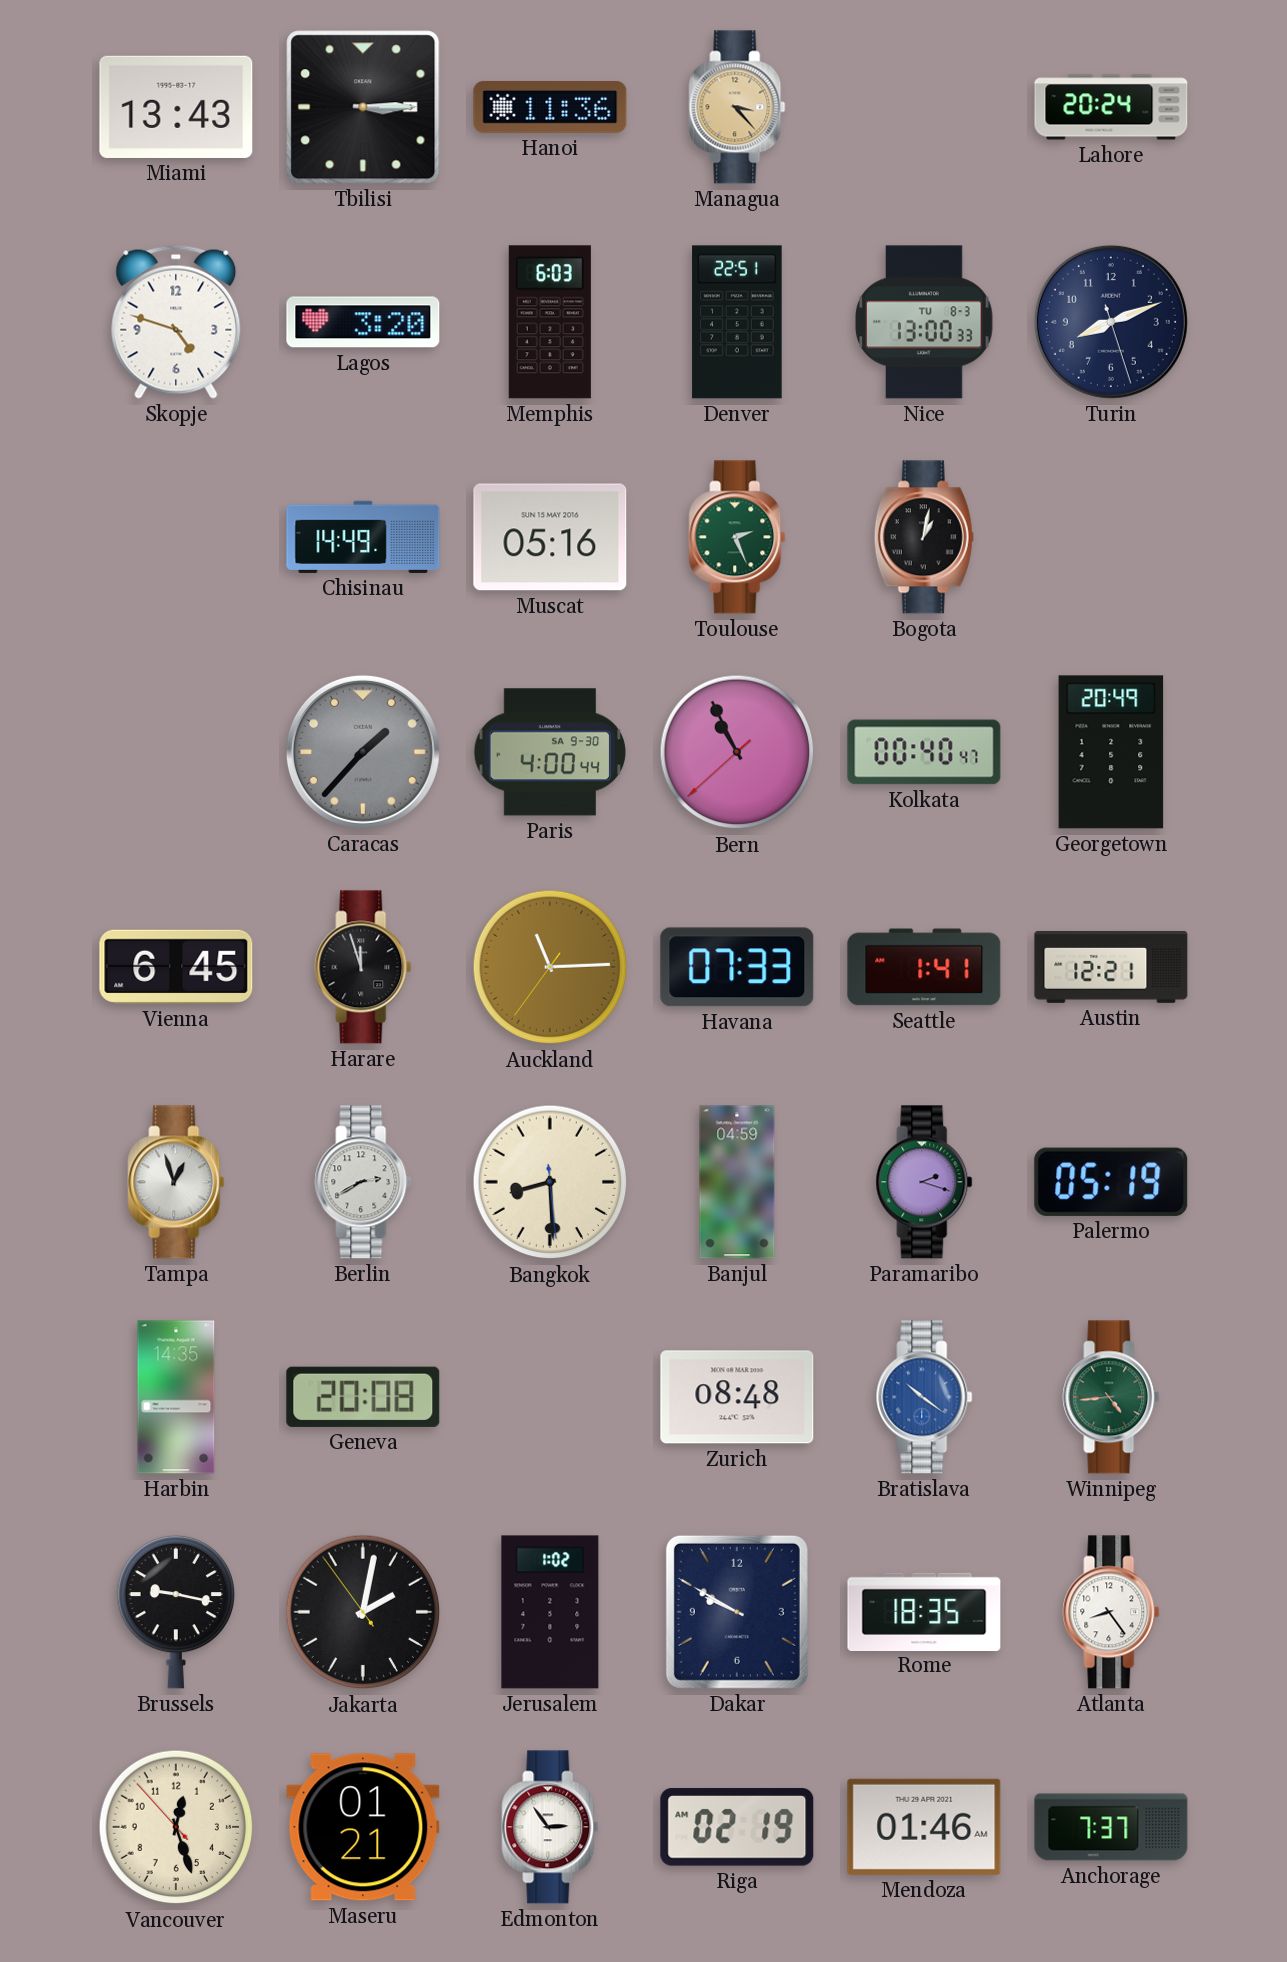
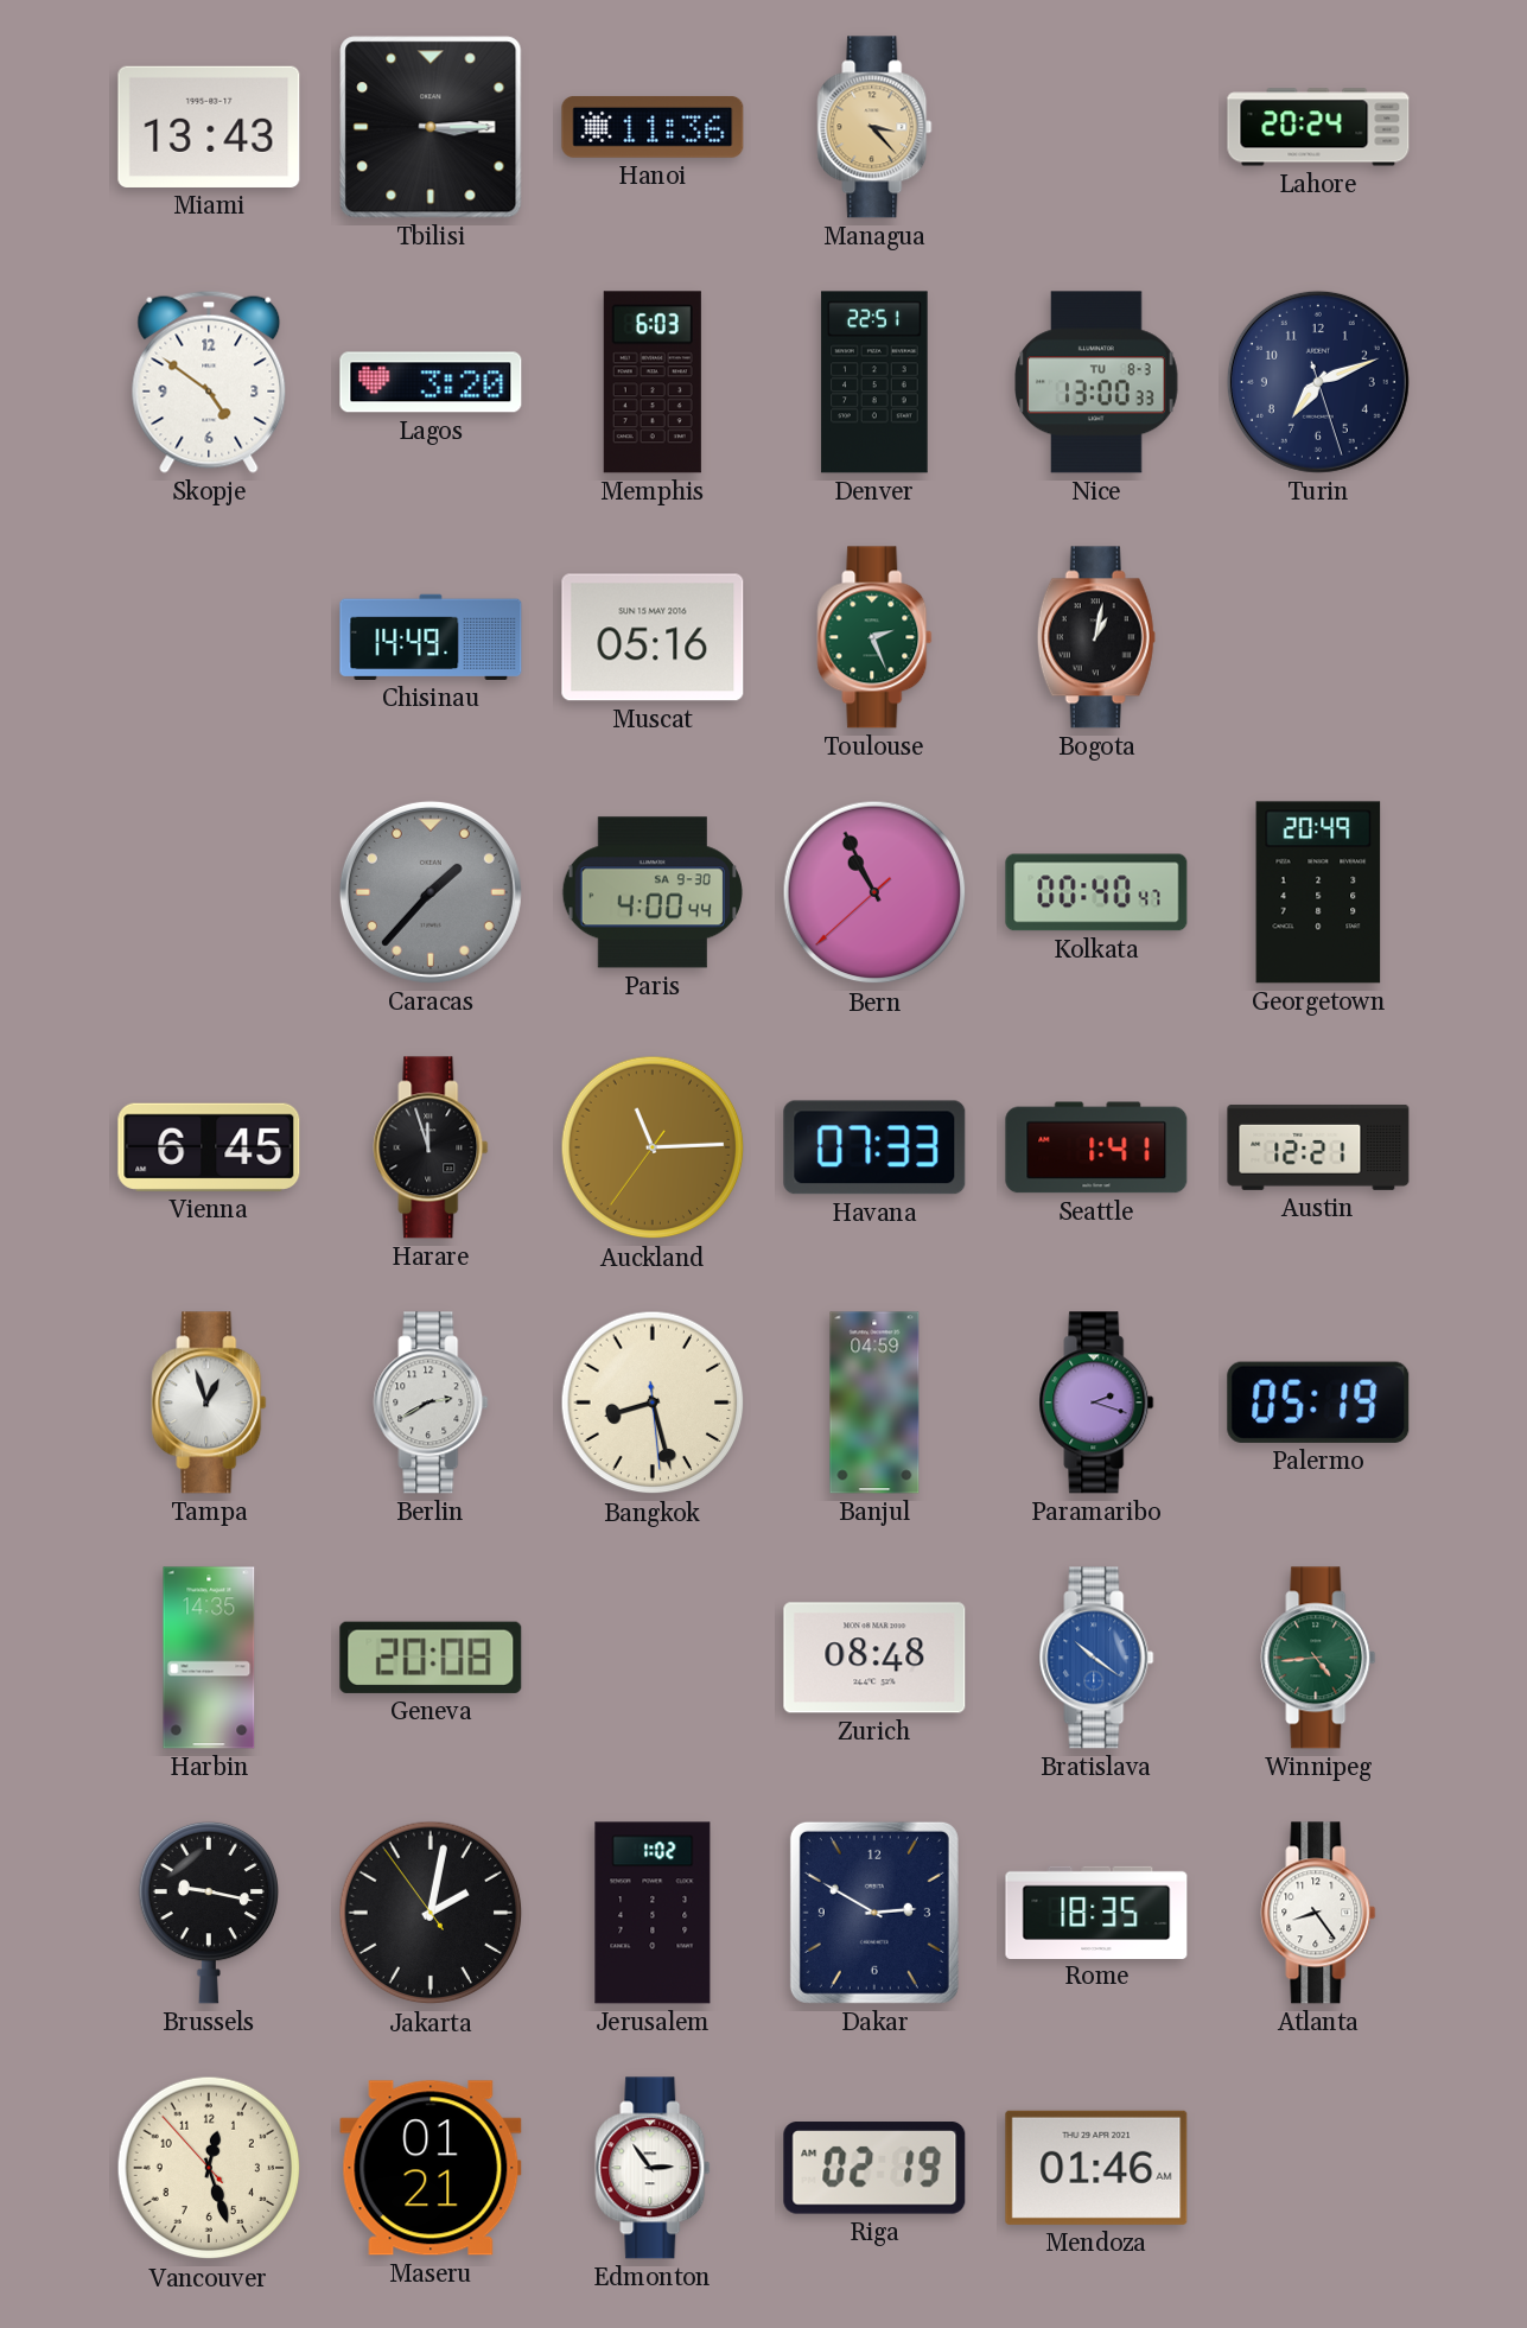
Skopje: 4:48 -> 4:51 (209, 382)
Turin: 8:11 -> 7:11 (1318, 382)
Bangkok: 8:29 -> 8:27 (653, 1402)
Dakar: 9:50 -> 2:50 (874, 1913)
Anchorage: 7:37 -> none (1111, 1827)
